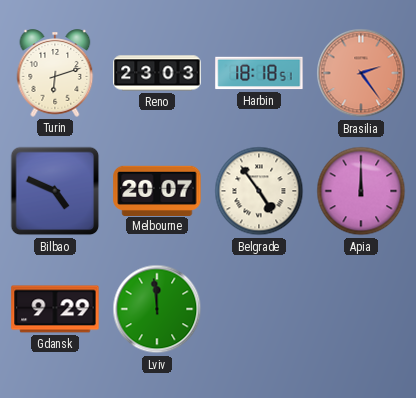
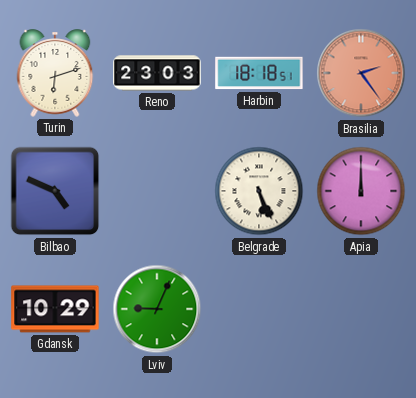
Melbourne: 20:07 -> none (157, 190)
Belgrade: 4:54 -> 5:26 (259, 191)
Gdansk: 9:29 -> 10:29 (55, 309)
Lviv: 11:59 -> 9:04 (157, 309)
